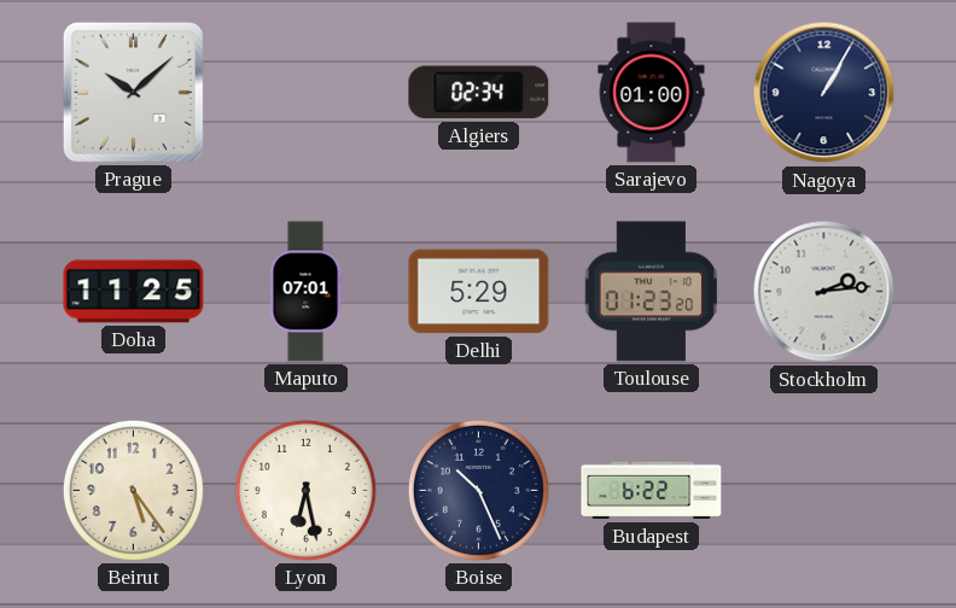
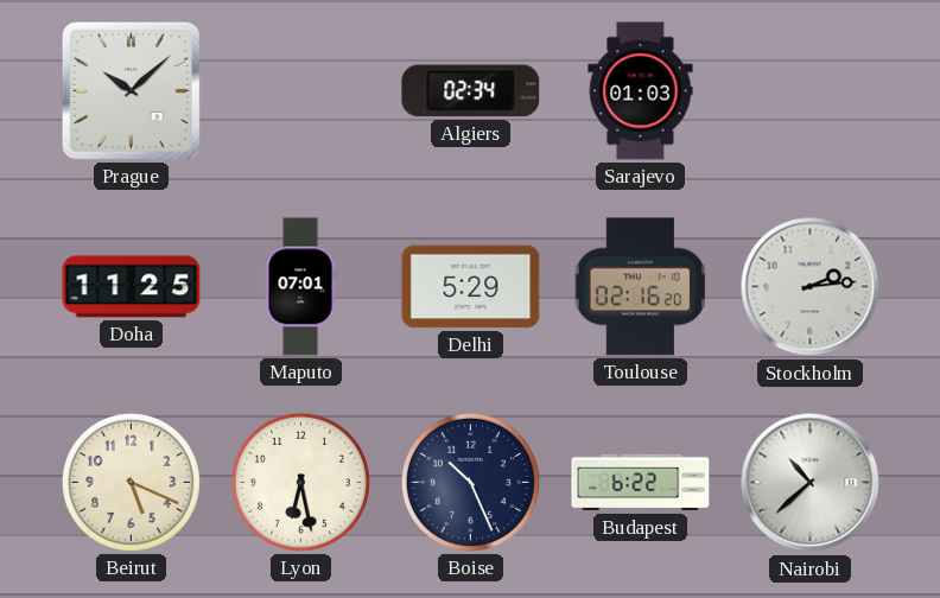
Sarajevo: 01:00 -> 01:03 (641, 91)
Nagoya: 1:05 -> none (824, 93)
Toulouse: 01:23 -> 02:16 (640, 287)
Beirut: 5:24 -> 5:19 (131, 482)
Nairobi: none -> 10:38 (811, 483)
